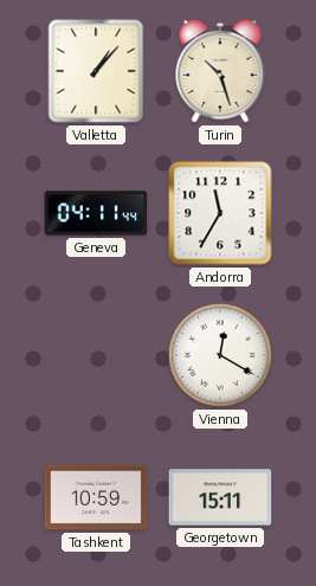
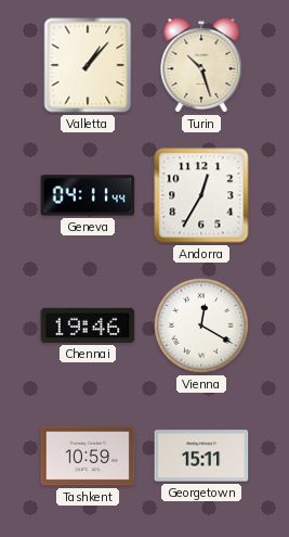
Andorra: 11:35 -> 12:35 (201, 195)
Chennai: none -> 19:46 (88, 325)
